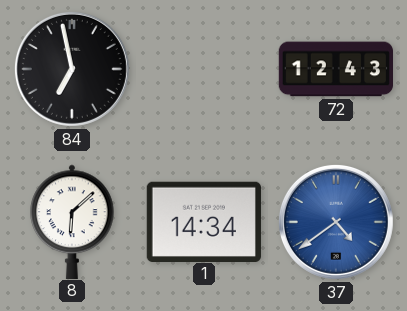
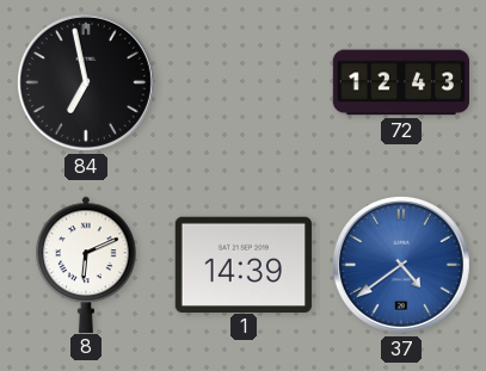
8: 6:08 -> 6:11 (86, 264)
1: 14:34 -> 14:39 (244, 264)
